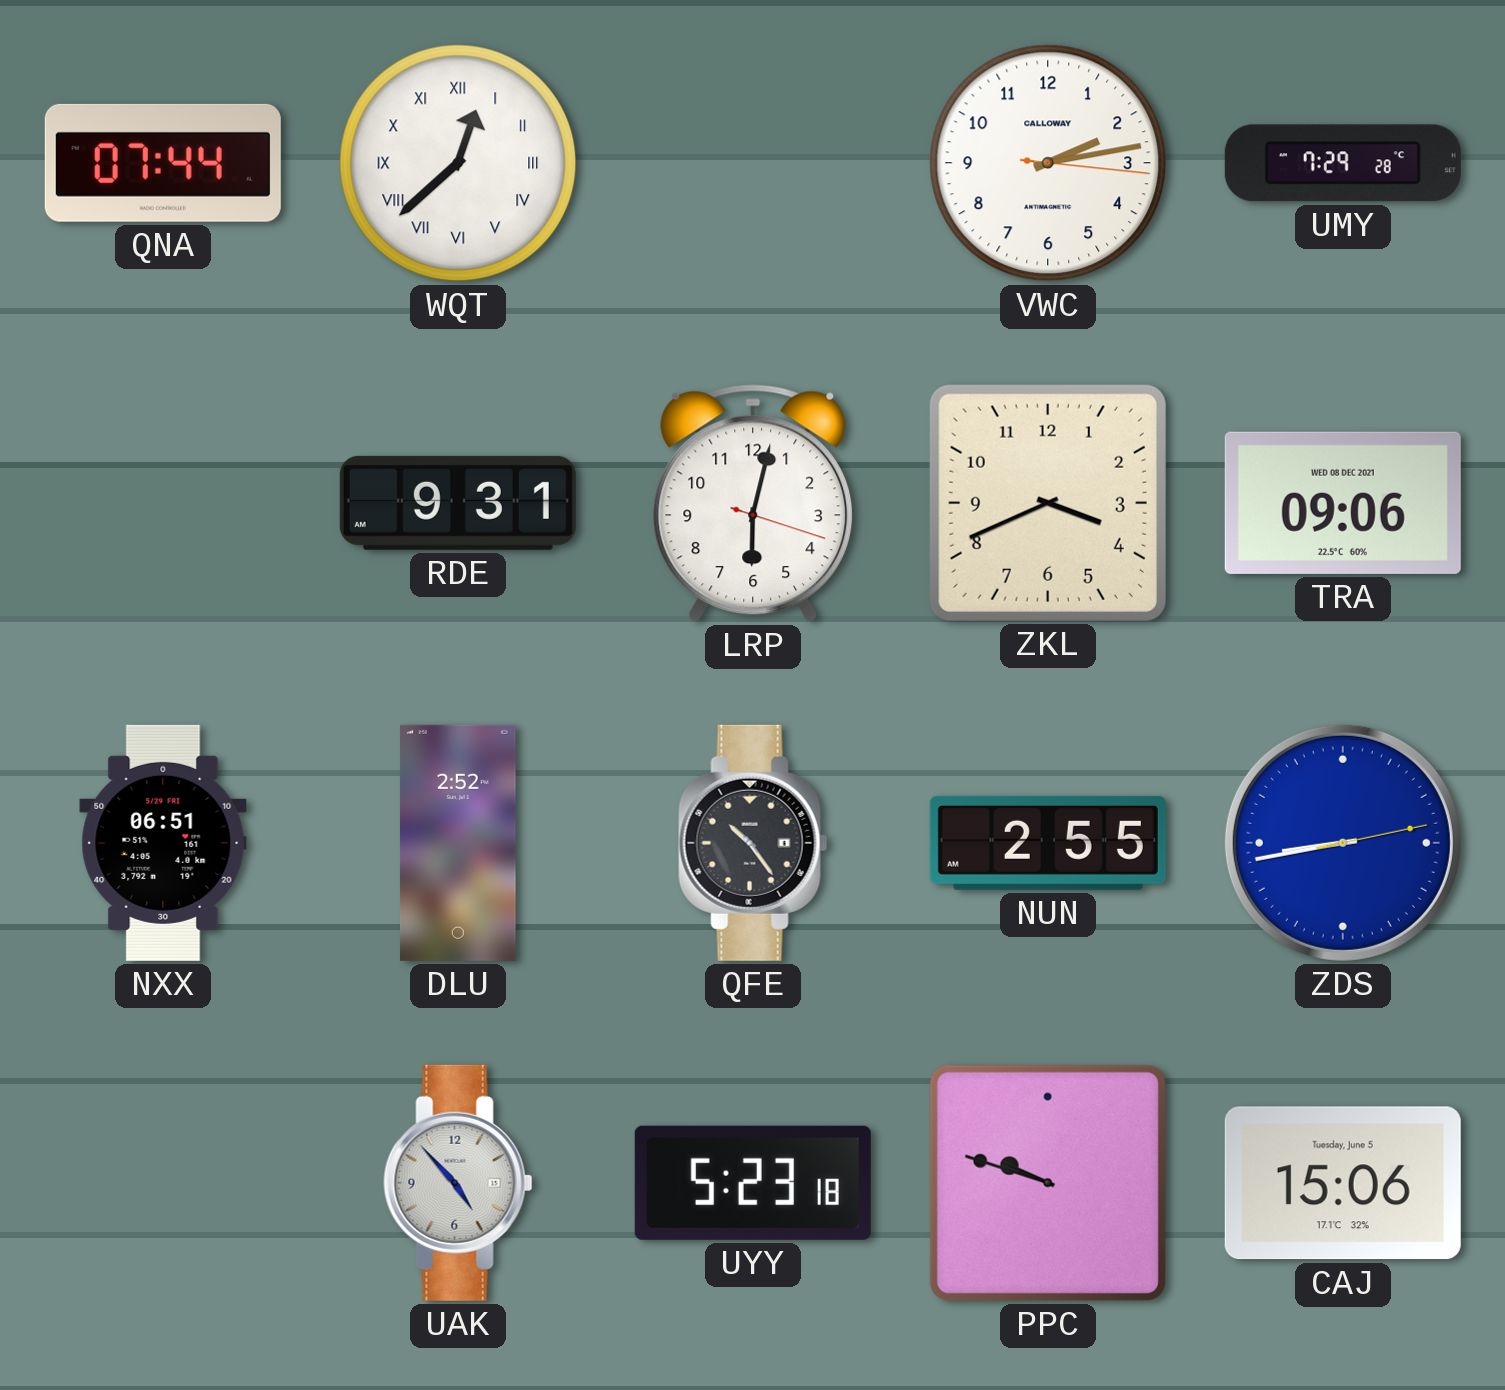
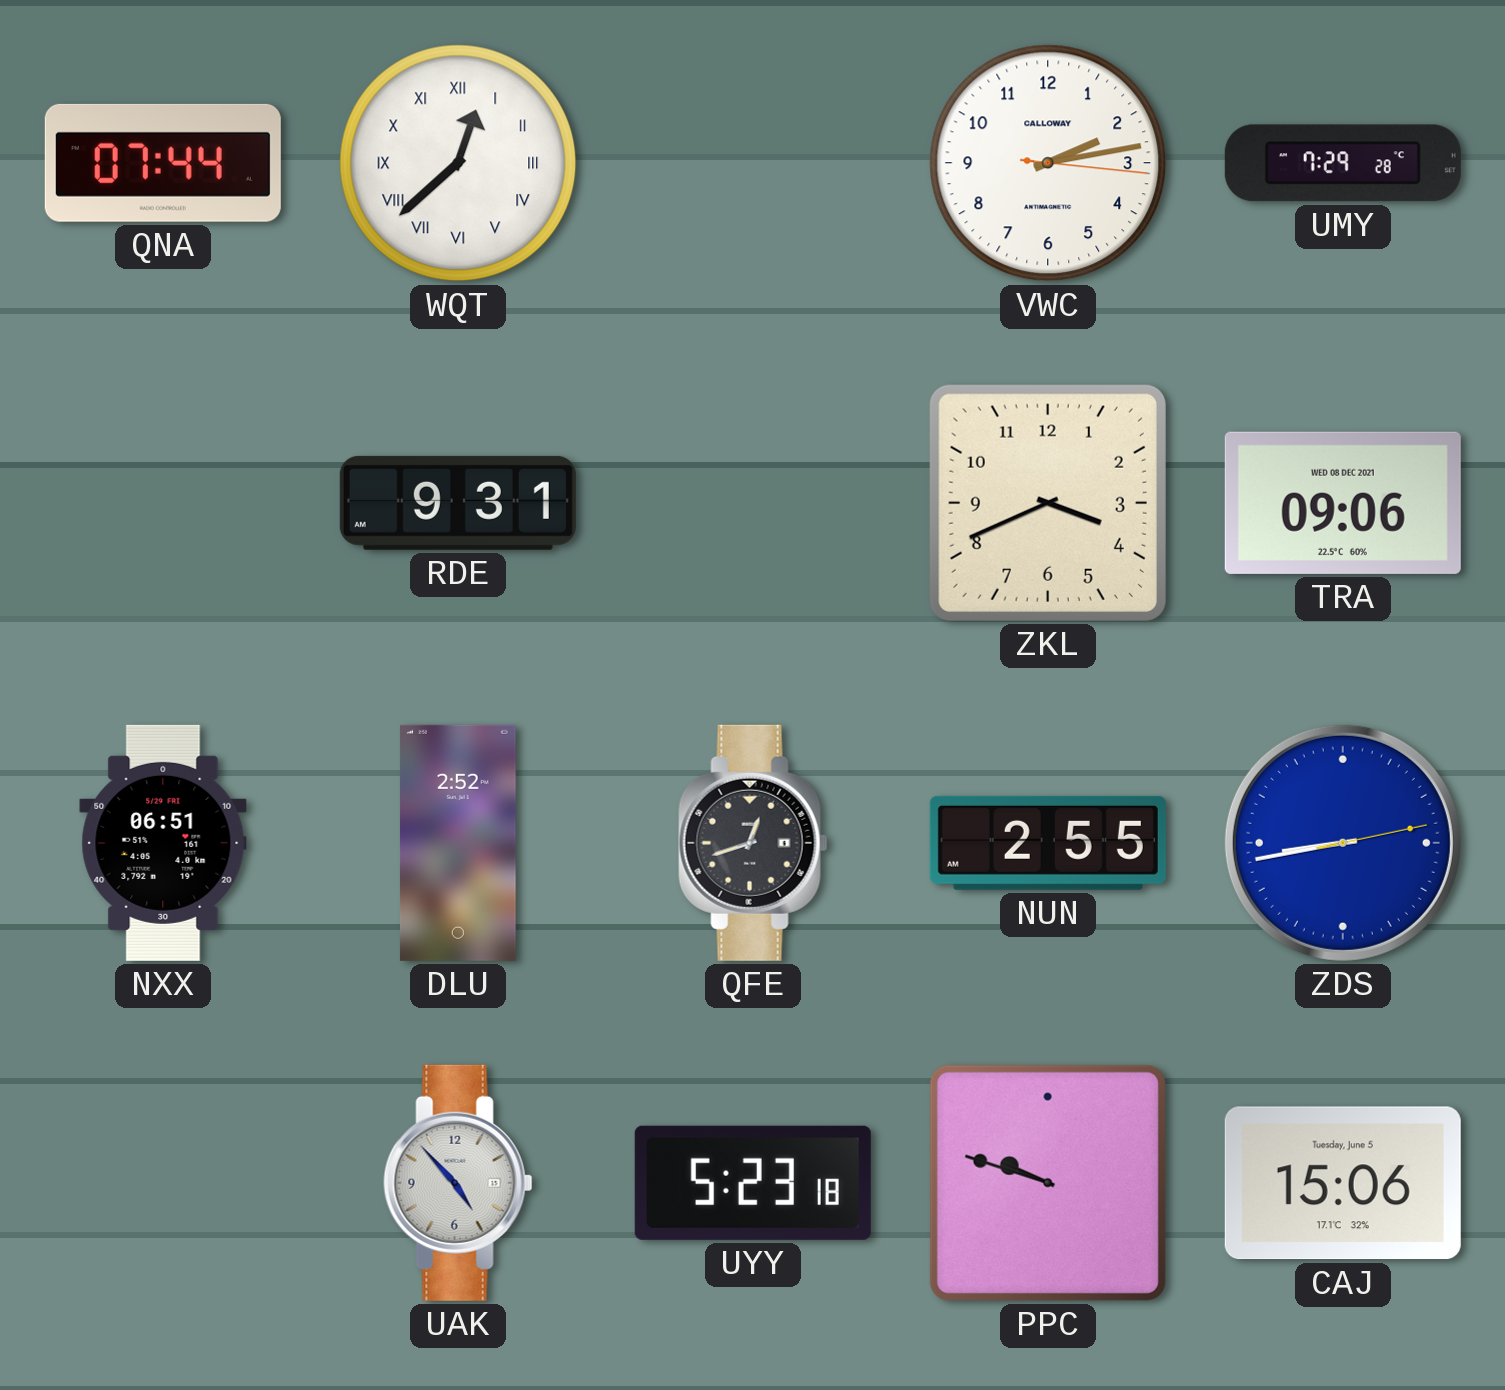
LRP: 6:02 -> none (753, 503)
QFE: 10:24 -> 12:42 (753, 843)
